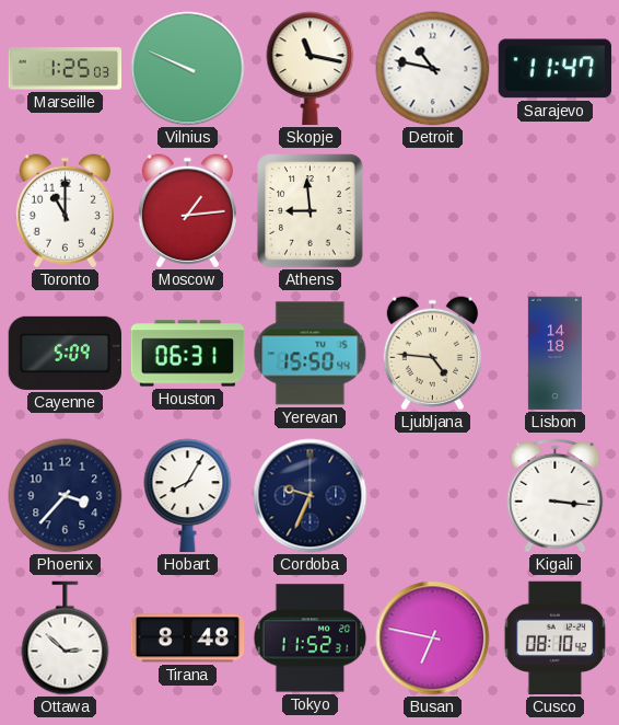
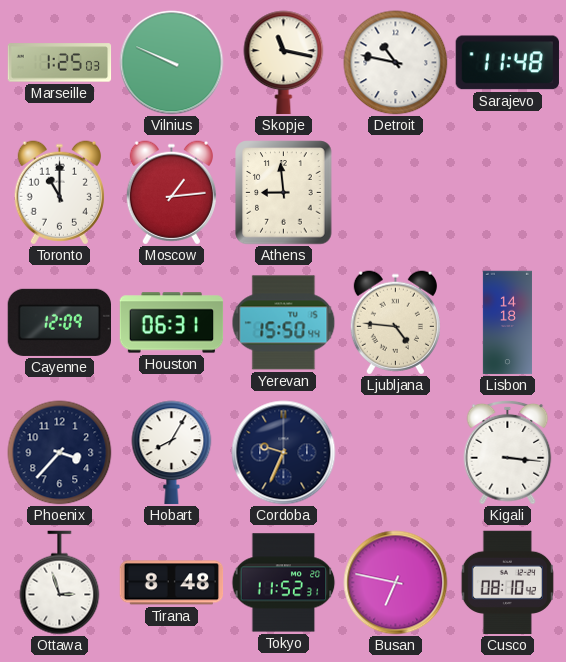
Sarajevo: 11:47 -> 11:48 (507, 63)
Cayenne: 5:09 -> 12:09 (59, 322)
Ottawa: 2:52 -> 2:57 (60, 583)
